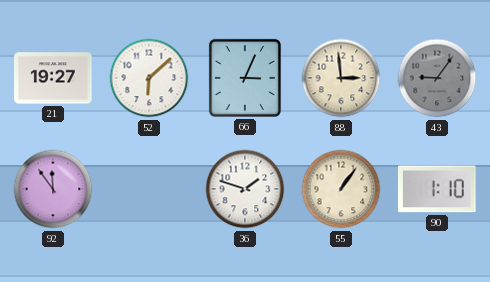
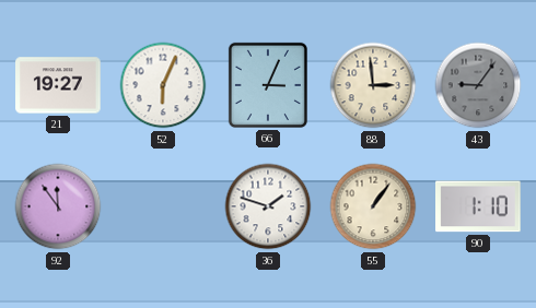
52: 6:08 -> 6:04 (163, 85)
